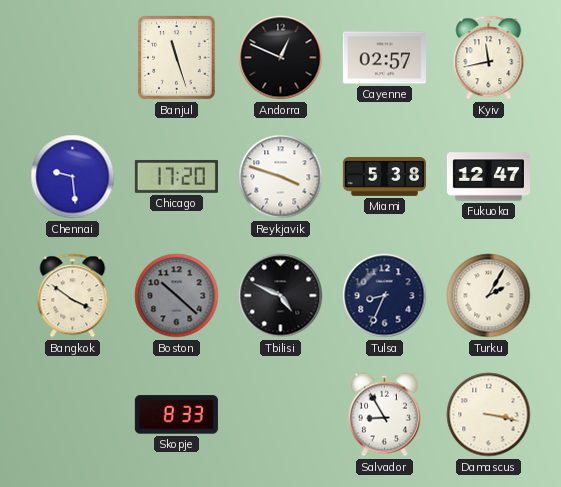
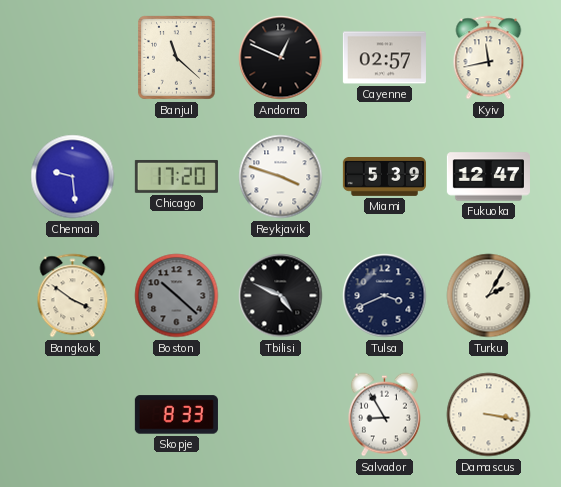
Banjul: 11:27 -> 11:22 (177, 58)
Miami: 5:38 -> 5:39 (384, 177)
Tulsa: 8:34 -> 3:41 (385, 296)
